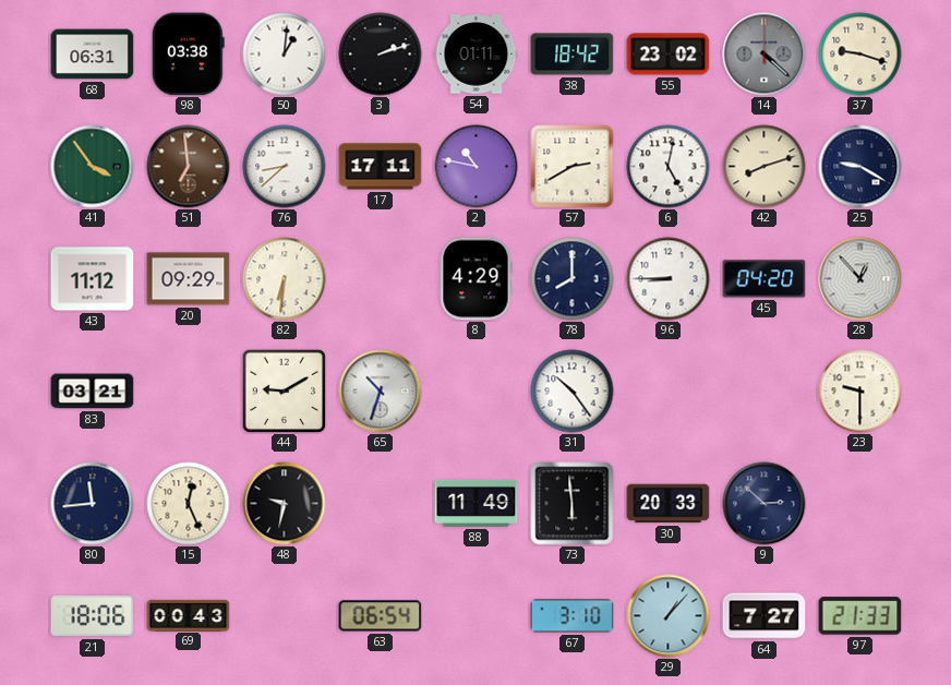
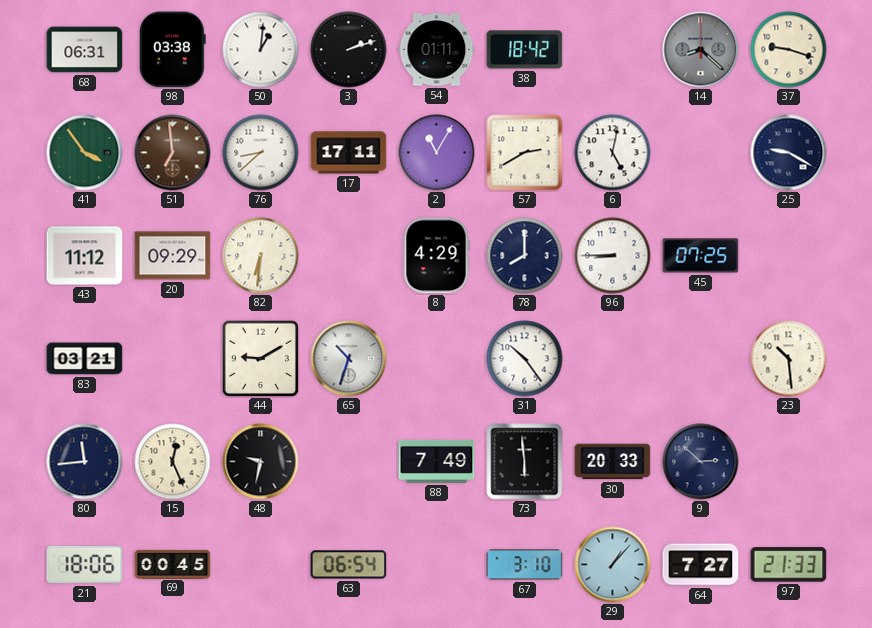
55: 23:02 -> none (669, 55)
14: 4:22 -> 8:22 (701, 50)
2: 10:47 -> 11:05 (437, 153)
42: 8:12 -> none (765, 167)
45: 04:20 -> 07:25 (701, 256)
28: 12:53 -> none (860, 279)
23: 9:30 -> 10:29 (789, 359)
88: 11:49 -> 7:49 (437, 461)
69: 00:43 -> 00:45 (173, 564)
